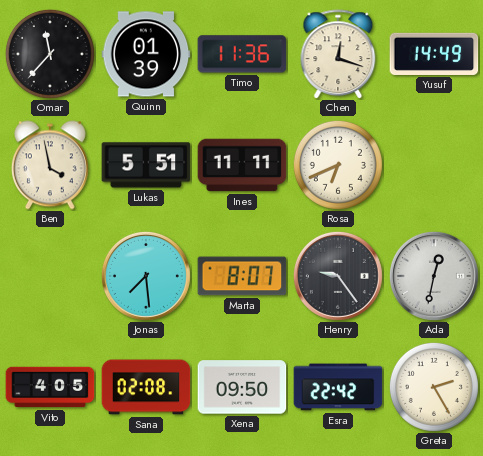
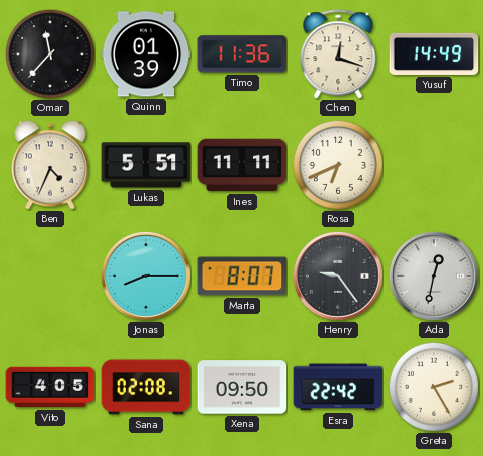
Ben: 3:58 -> 4:34 (50, 165)
Jonas: 7:29 -> 8:15 (146, 276)
